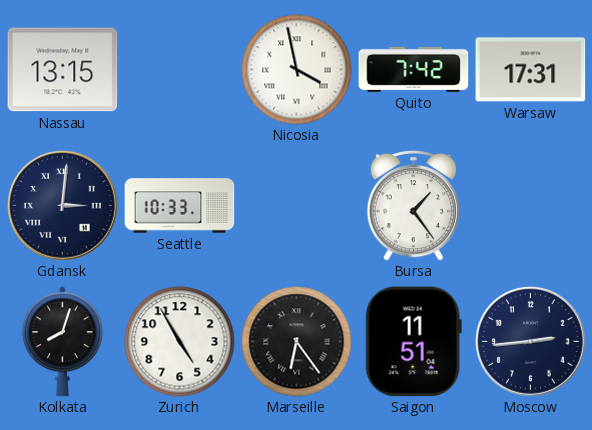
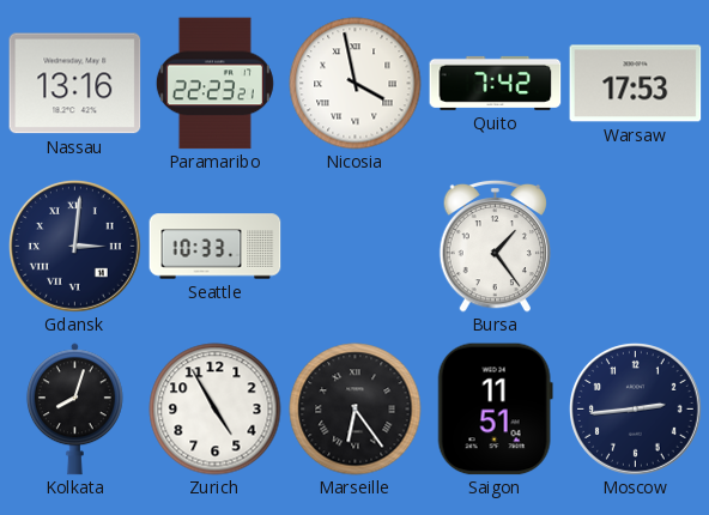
Nassau: 13:15 -> 13:16 (75, 84)
Paramaribo: none -> 22:23 (214, 84)
Warsaw: 17:31 -> 17:53 (636, 84)
